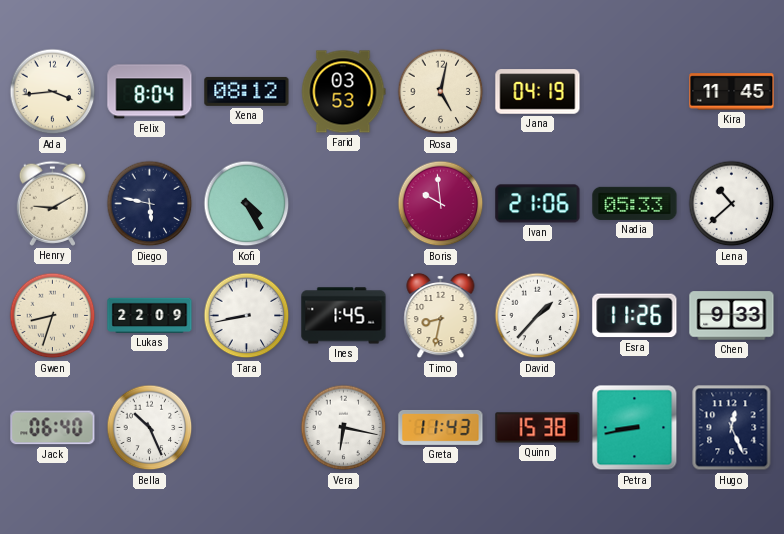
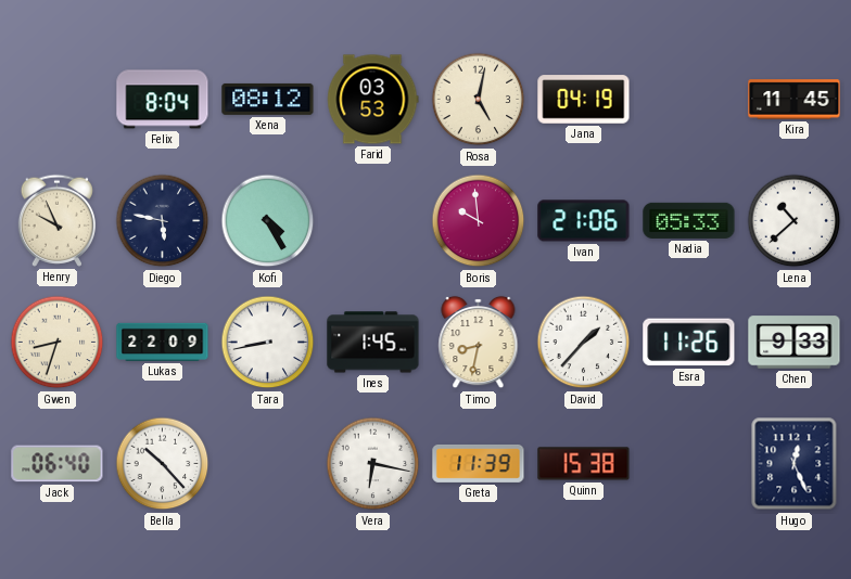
Ada: 3:44 -> none (53, 92)
Henry: 9:10 -> 9:56 (56, 220)
Bella: 10:26 -> 10:23 (163, 464)
Greta: 11:43 -> 11:39 (479, 463)
Petra: 8:43 -> none (635, 428)
